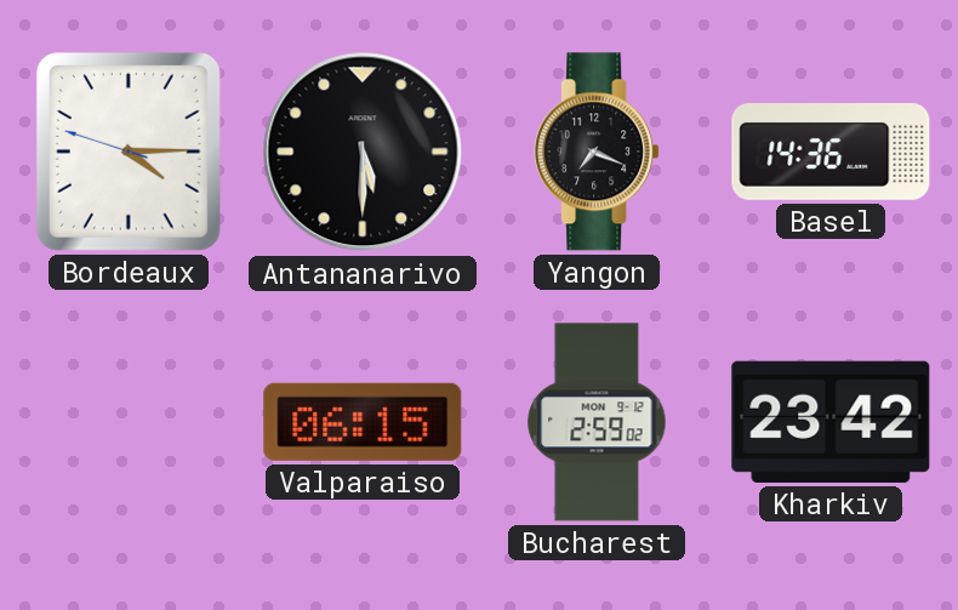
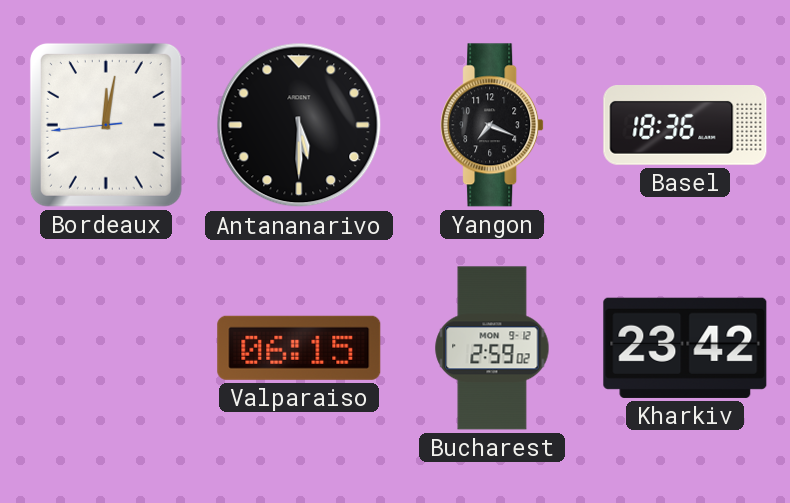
Bordeaux: 4:14 -> 12:01 (106, 125)
Basel: 14:36 -> 18:36 (685, 126)
